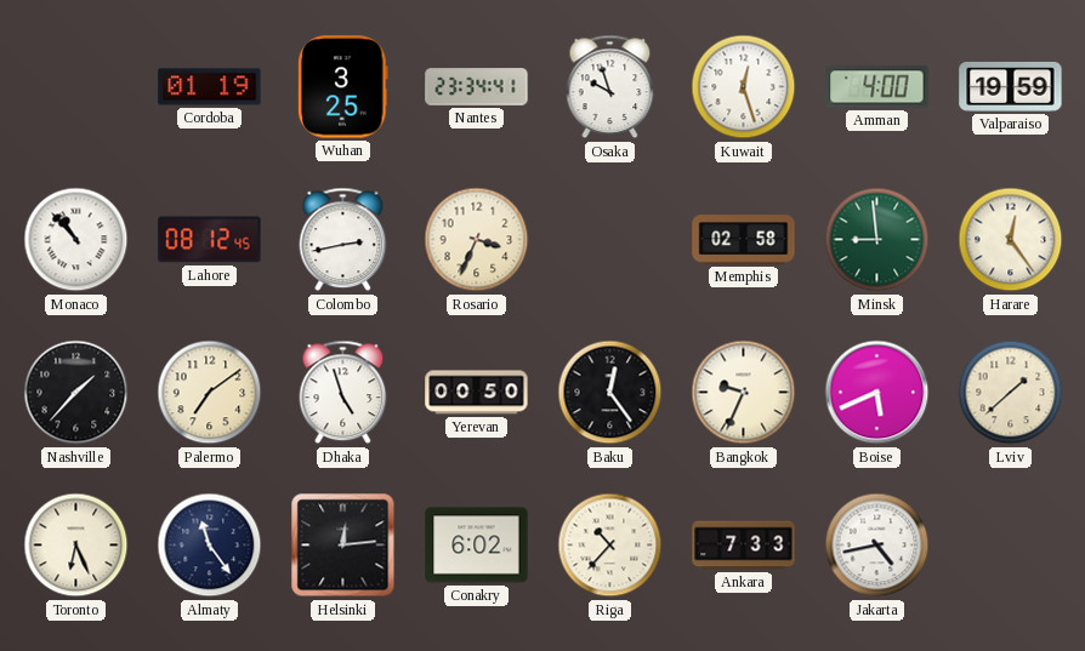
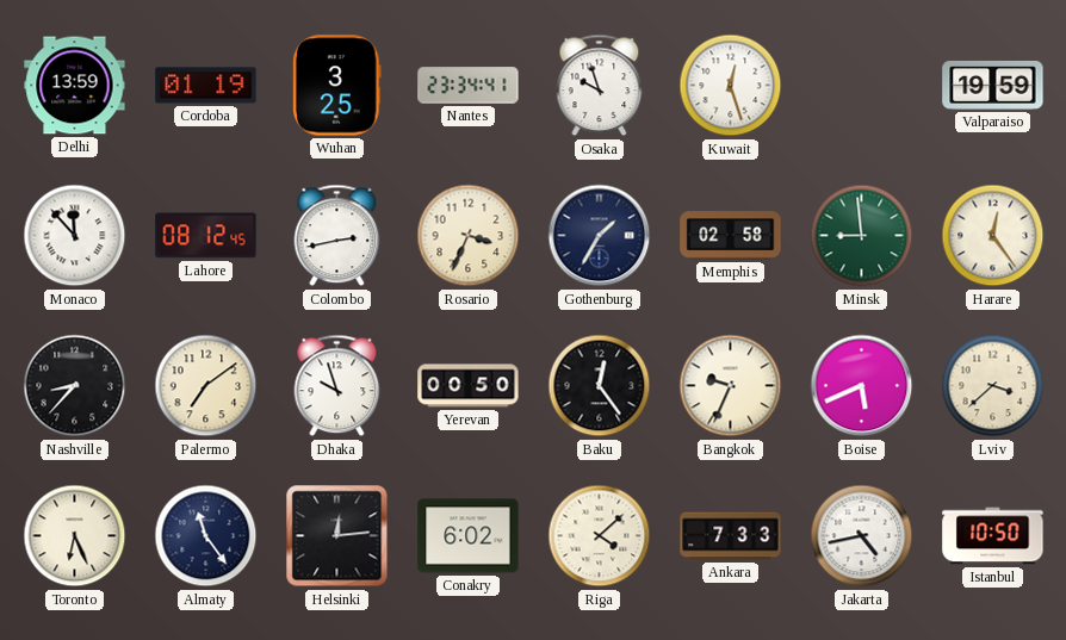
Delhi: none -> 13:59 (75, 86)
Amman: 4:00 -> none (877, 87)
Monaco: 10:53 -> 11:53 (75, 236)
Gothenburg: none -> 1:35 (600, 236)
Nashville: 1:37 -> 8:37 (75, 386)
Dhaka: 4:57 -> 9:57 (337, 386)
Lviv: 1:38 -> 3:38 (993, 386)
Riga: 10:37 -> 4:08 (600, 536)
Istanbul: none -> 10:50 (993, 536)
